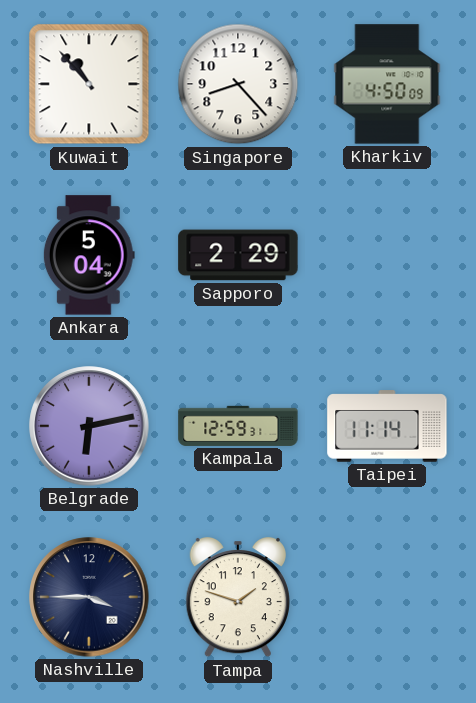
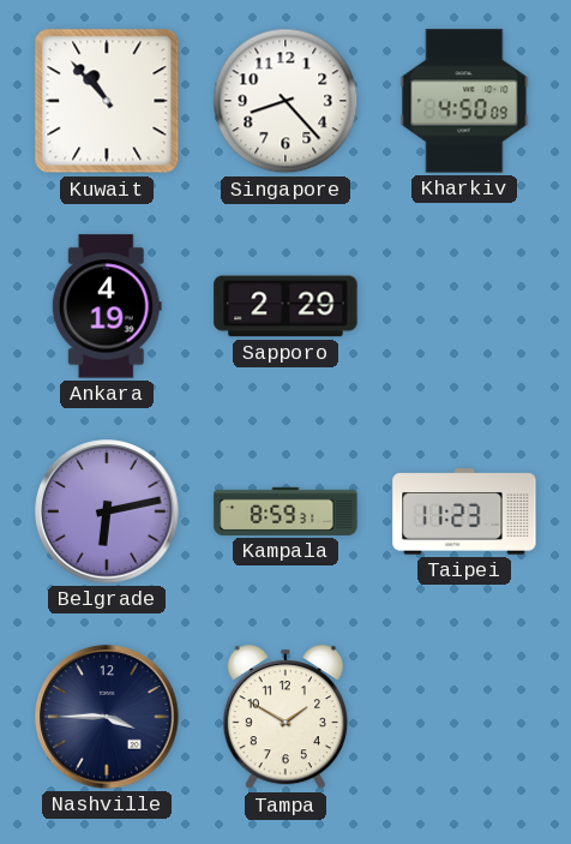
Ankara: 5:04 -> 4:19 (107, 306)
Kampala: 12:59 -> 8:59 (285, 511)
Taipei: 11:14 -> 11:23 (464, 511)
Tampa: 1:48 -> 1:50 (285, 717)
